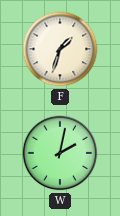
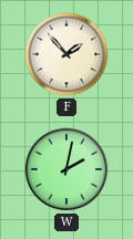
F: 1:33 -> 1:53 (66, 54)
